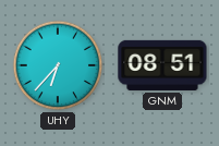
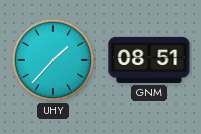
UHY: 6:37 -> 1:37 (53, 60)
